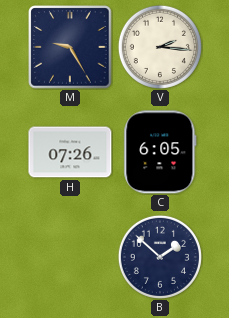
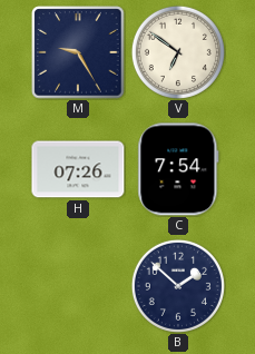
V: 2:16 -> 6:51 (178, 52)
C: 6:05 -> 7:54 (178, 169)
